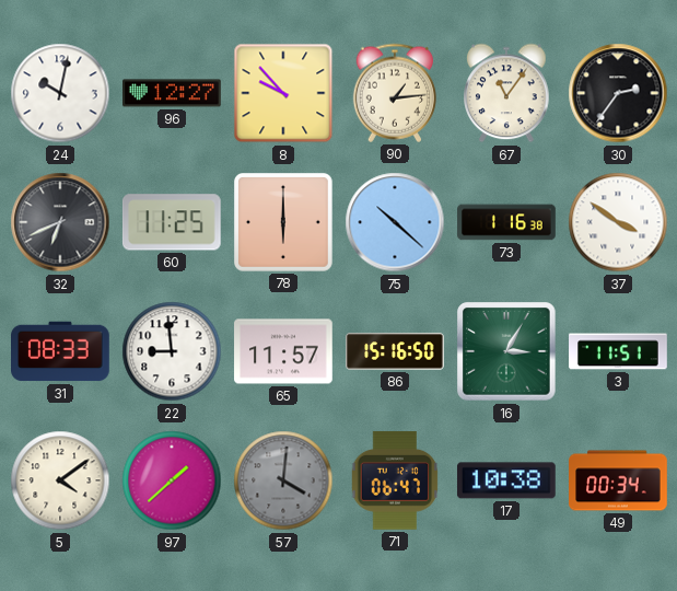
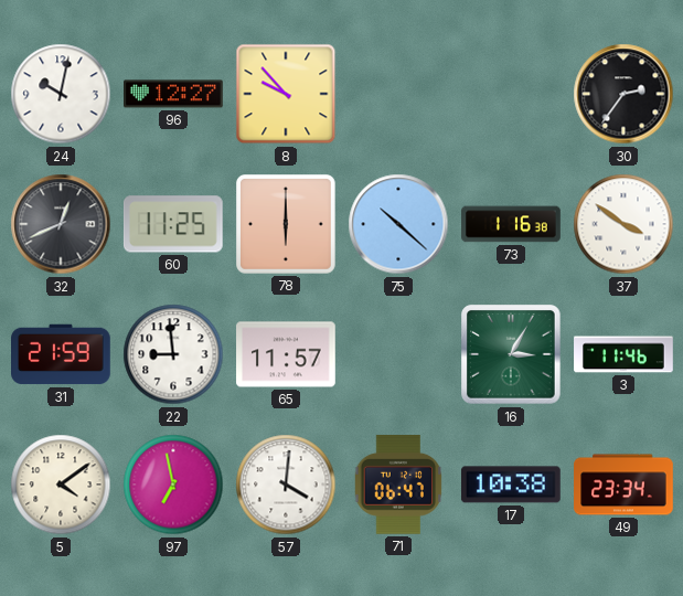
90: 1:14 -> none (394, 93)
67: 11:06 -> none (506, 93)
32: 6:41 -> 12:41 (61, 224)
31: 08:33 -> 21:59 (62, 354)
86: 15:16 -> none (395, 351)
3: 11:51 -> 11:46 (623, 354)
97: 1:38 -> 6:58 (173, 485)
57 dial: grey -> white (286, 485)
49: 00:34 -> 23:34 (623, 485)
